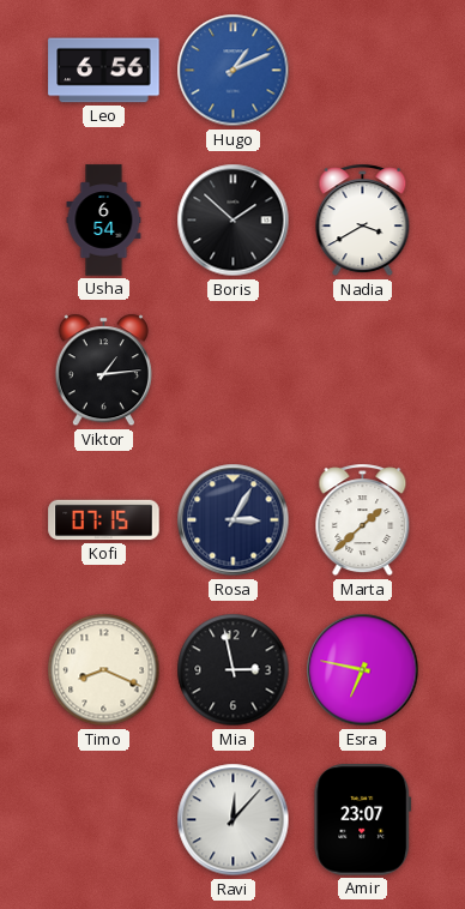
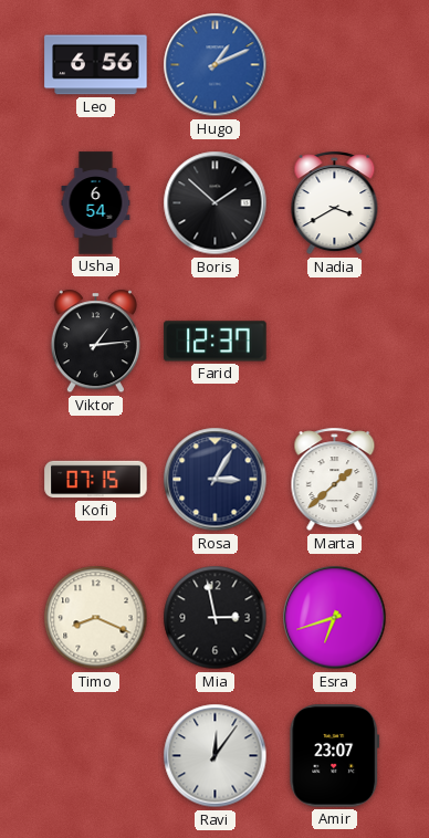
Farid: none -> 12:37 (216, 342)
Esra: 6:47 -> 6:42 (335, 618)
Ravi: 12:07 -> 12:06 (216, 756)
